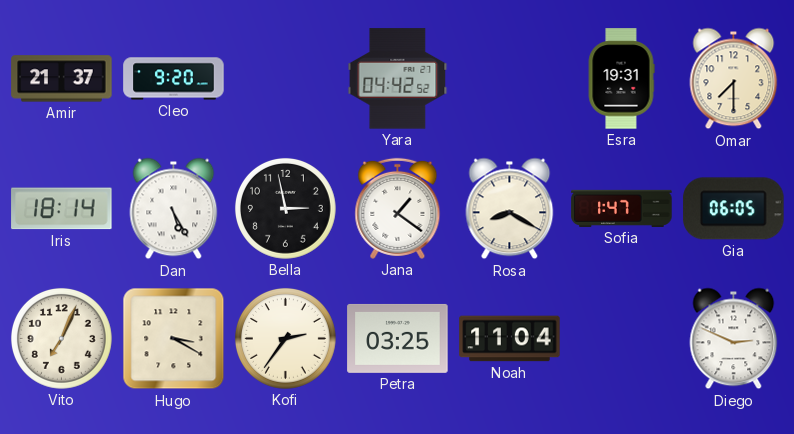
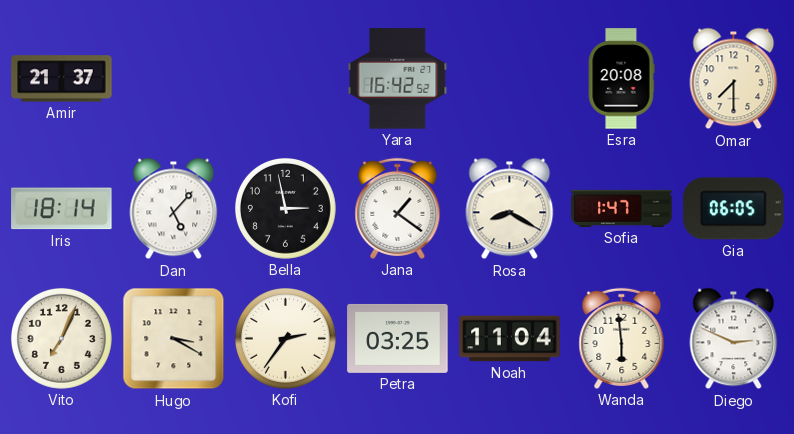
Cleo: 9:20 -> none (174, 79)
Yara: 04:42 -> 16:42 (398, 79)
Esra: 19:31 -> 20:08 (621, 79)
Dan: 5:25 -> 5:07 (174, 209)
Wanda: none -> 5:59 (622, 338)
